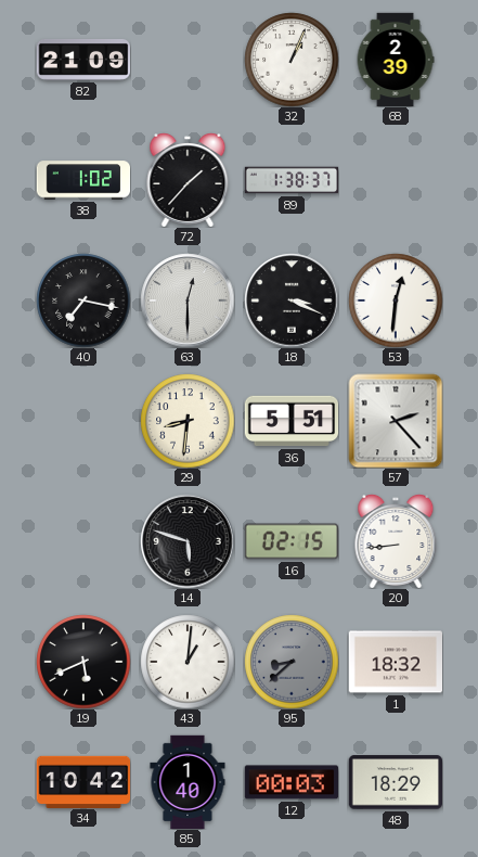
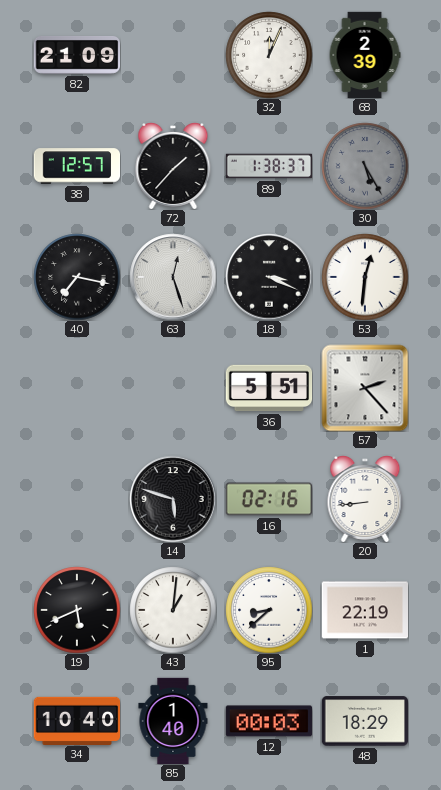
32: 1:04 -> 12:04 (269, 55)
38: 1:02 -> 12:57 (77, 166)
30: none -> 5:25 (365, 166)
63: 12:30 -> 12:27 (173, 277)
29: 8:31 -> none (188, 421)
16: 02:15 -> 02:16 (268, 499)
95 dial: grey -> white (269, 610)
1: 18:32 -> 22:19 (365, 610)
34: 10:42 -> 10:40 (77, 720)
